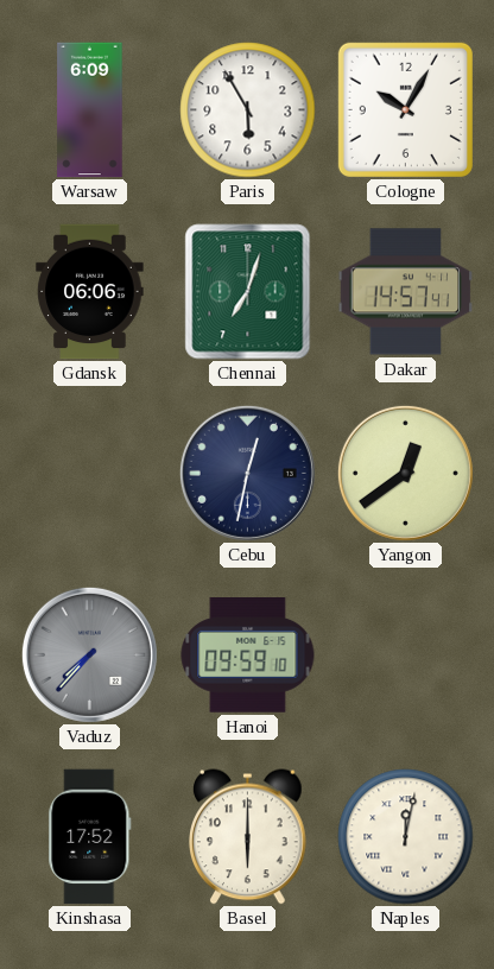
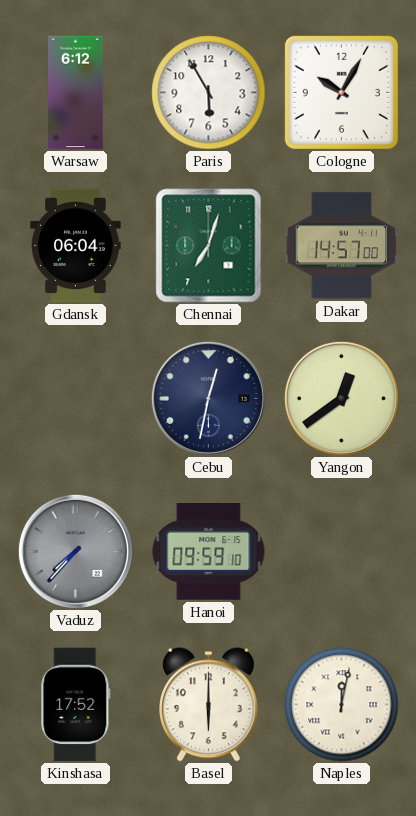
Warsaw: 6:09 -> 6:12 (76, 93)
Gdansk: 06:06 -> 06:04 (76, 246)
Dakar: 14:57:41 -> 14:57:00 (342, 246)
